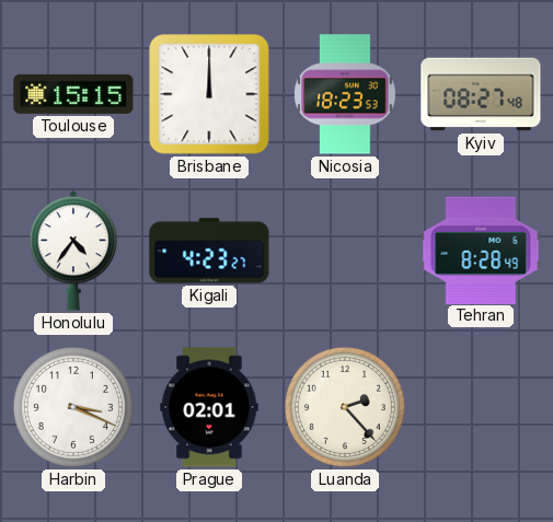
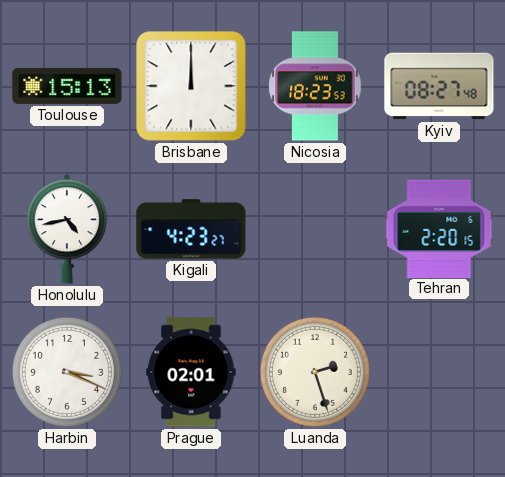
Toulouse: 15:15 -> 15:13 (67, 86)
Honolulu: 4:36 -> 4:43 (67, 230)
Tehran: 8:28 -> 2:20 (439, 228)
Luanda: 2:23 -> 2:27 (315, 372)
